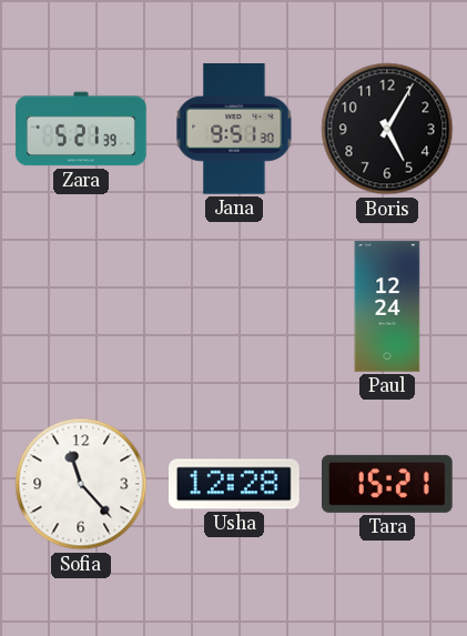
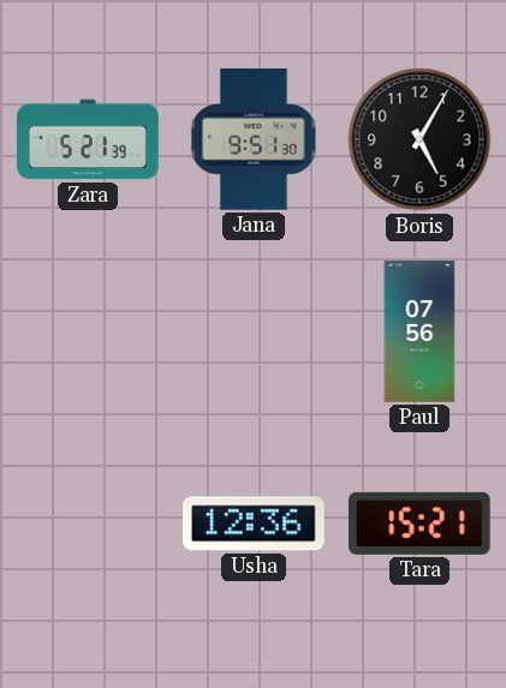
Paul: 12:24 -> 07:56 (419, 331)
Sofia: 11:23 -> none (81, 484)
Usha: 12:28 -> 12:36 (255, 524)
